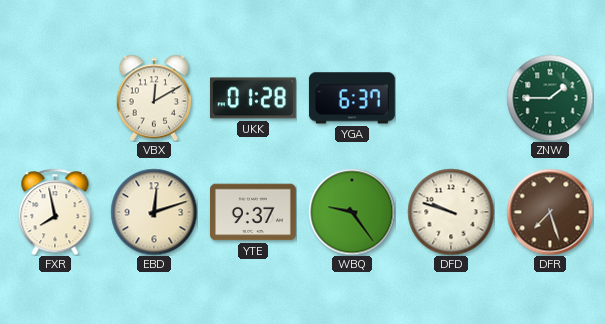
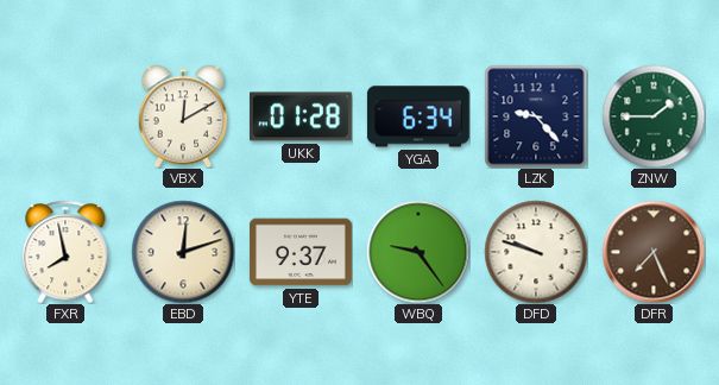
YGA: 6:37 -> 6:34 (418, 116)
LZK: none -> 9:23 (536, 116)
DFR: 7:27 -> 7:26 (654, 252)
